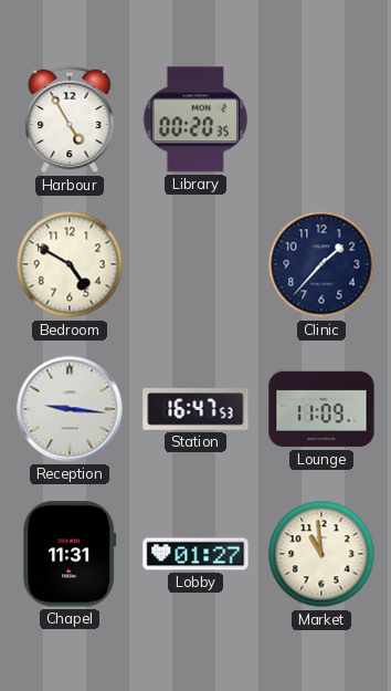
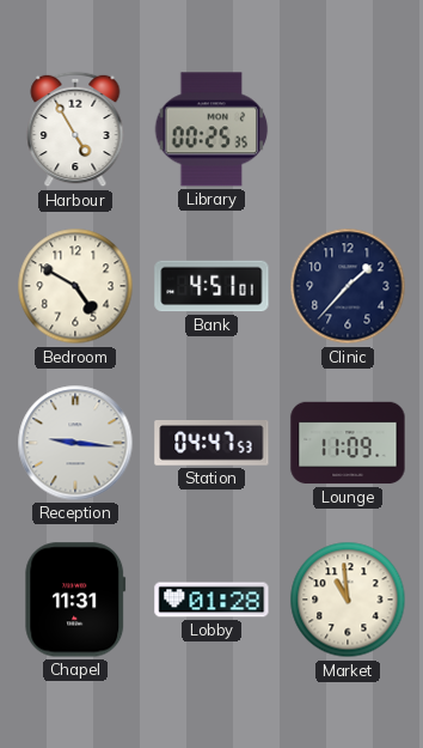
Library: 00:20 -> 00:25 (211, 129)
Bank: none -> 4:51 (211, 286)
Station: 16:47 -> 04:47 (211, 444)
Lobby: 01:27 -> 01:28 (211, 600)
